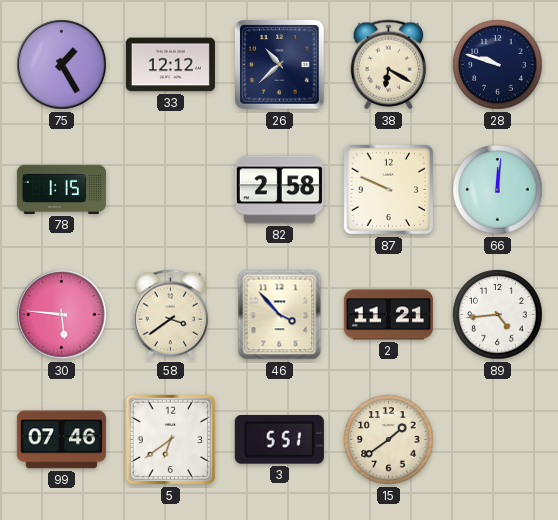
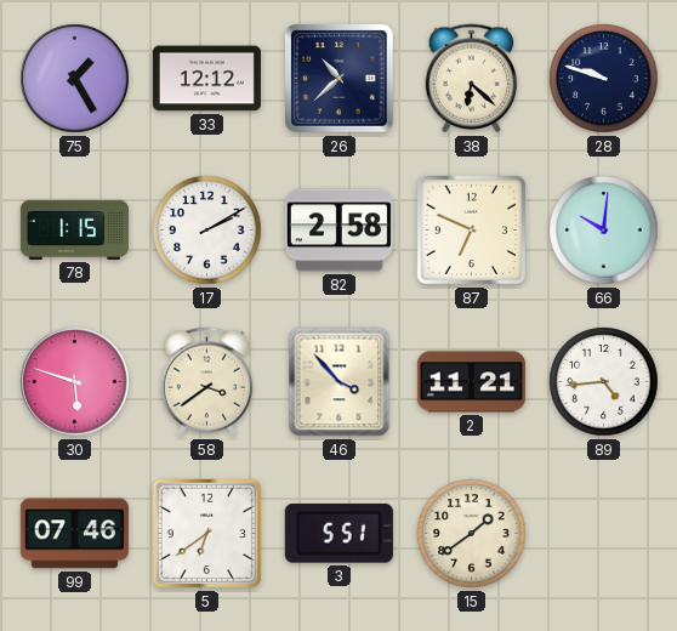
38: 6:20 -> 6:22 (472, 79)
17: none -> 2:10 (207, 231)
87: 9:49 -> 6:49 (472, 231)
66: 12:01 -> 10:01 (604, 231)
30: 5:46 -> 5:48 (75, 382)
